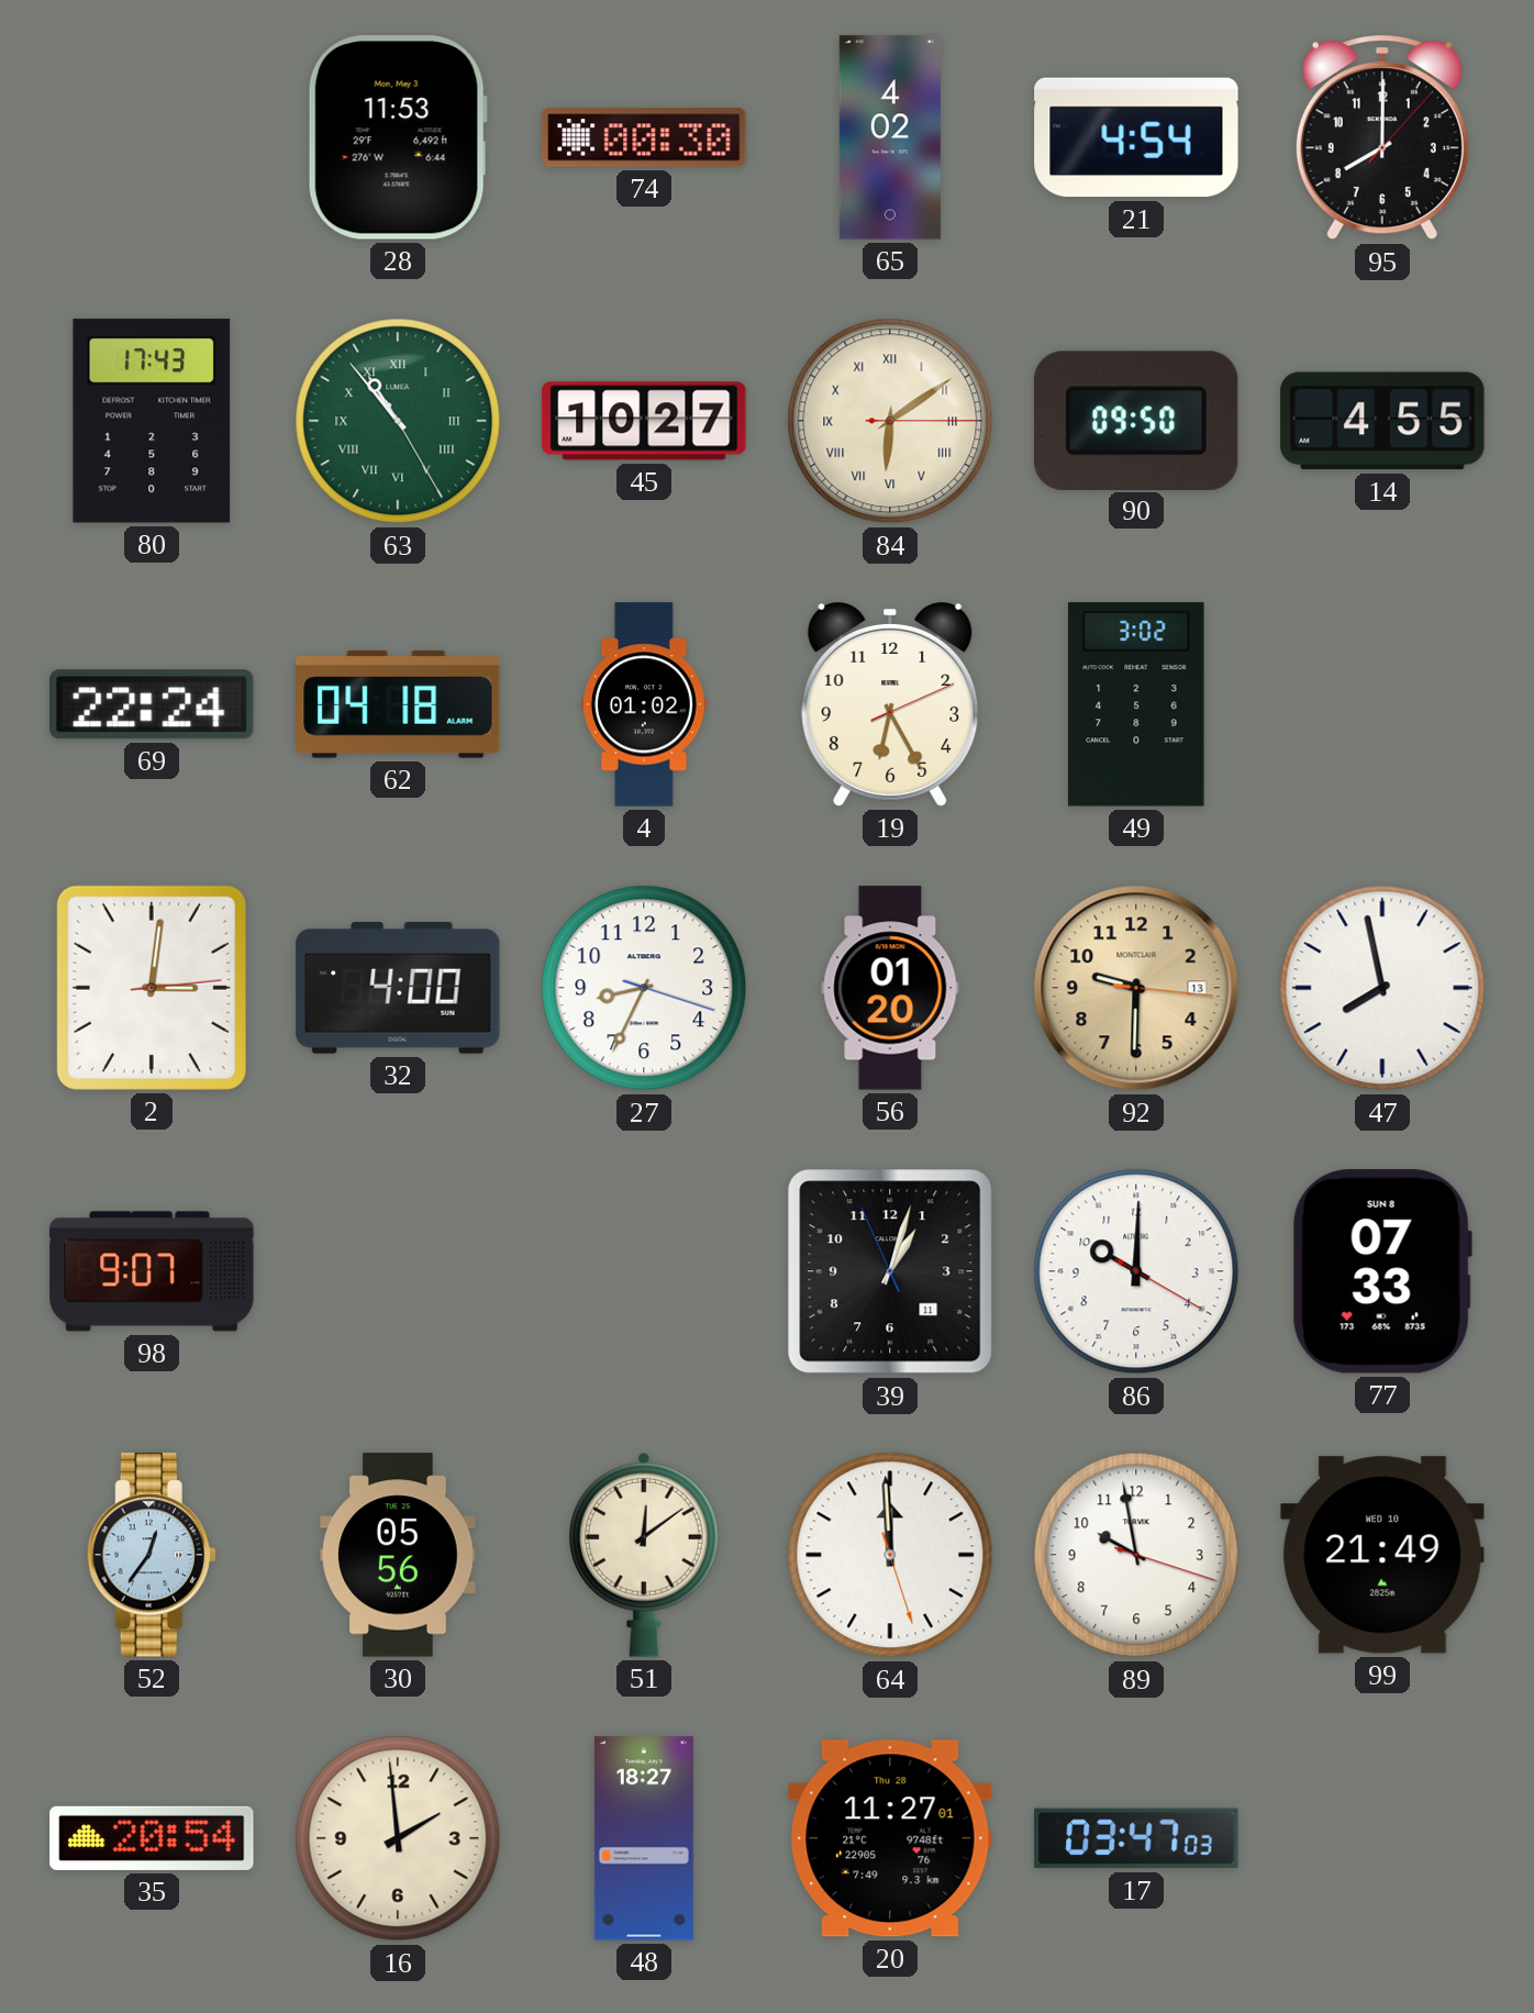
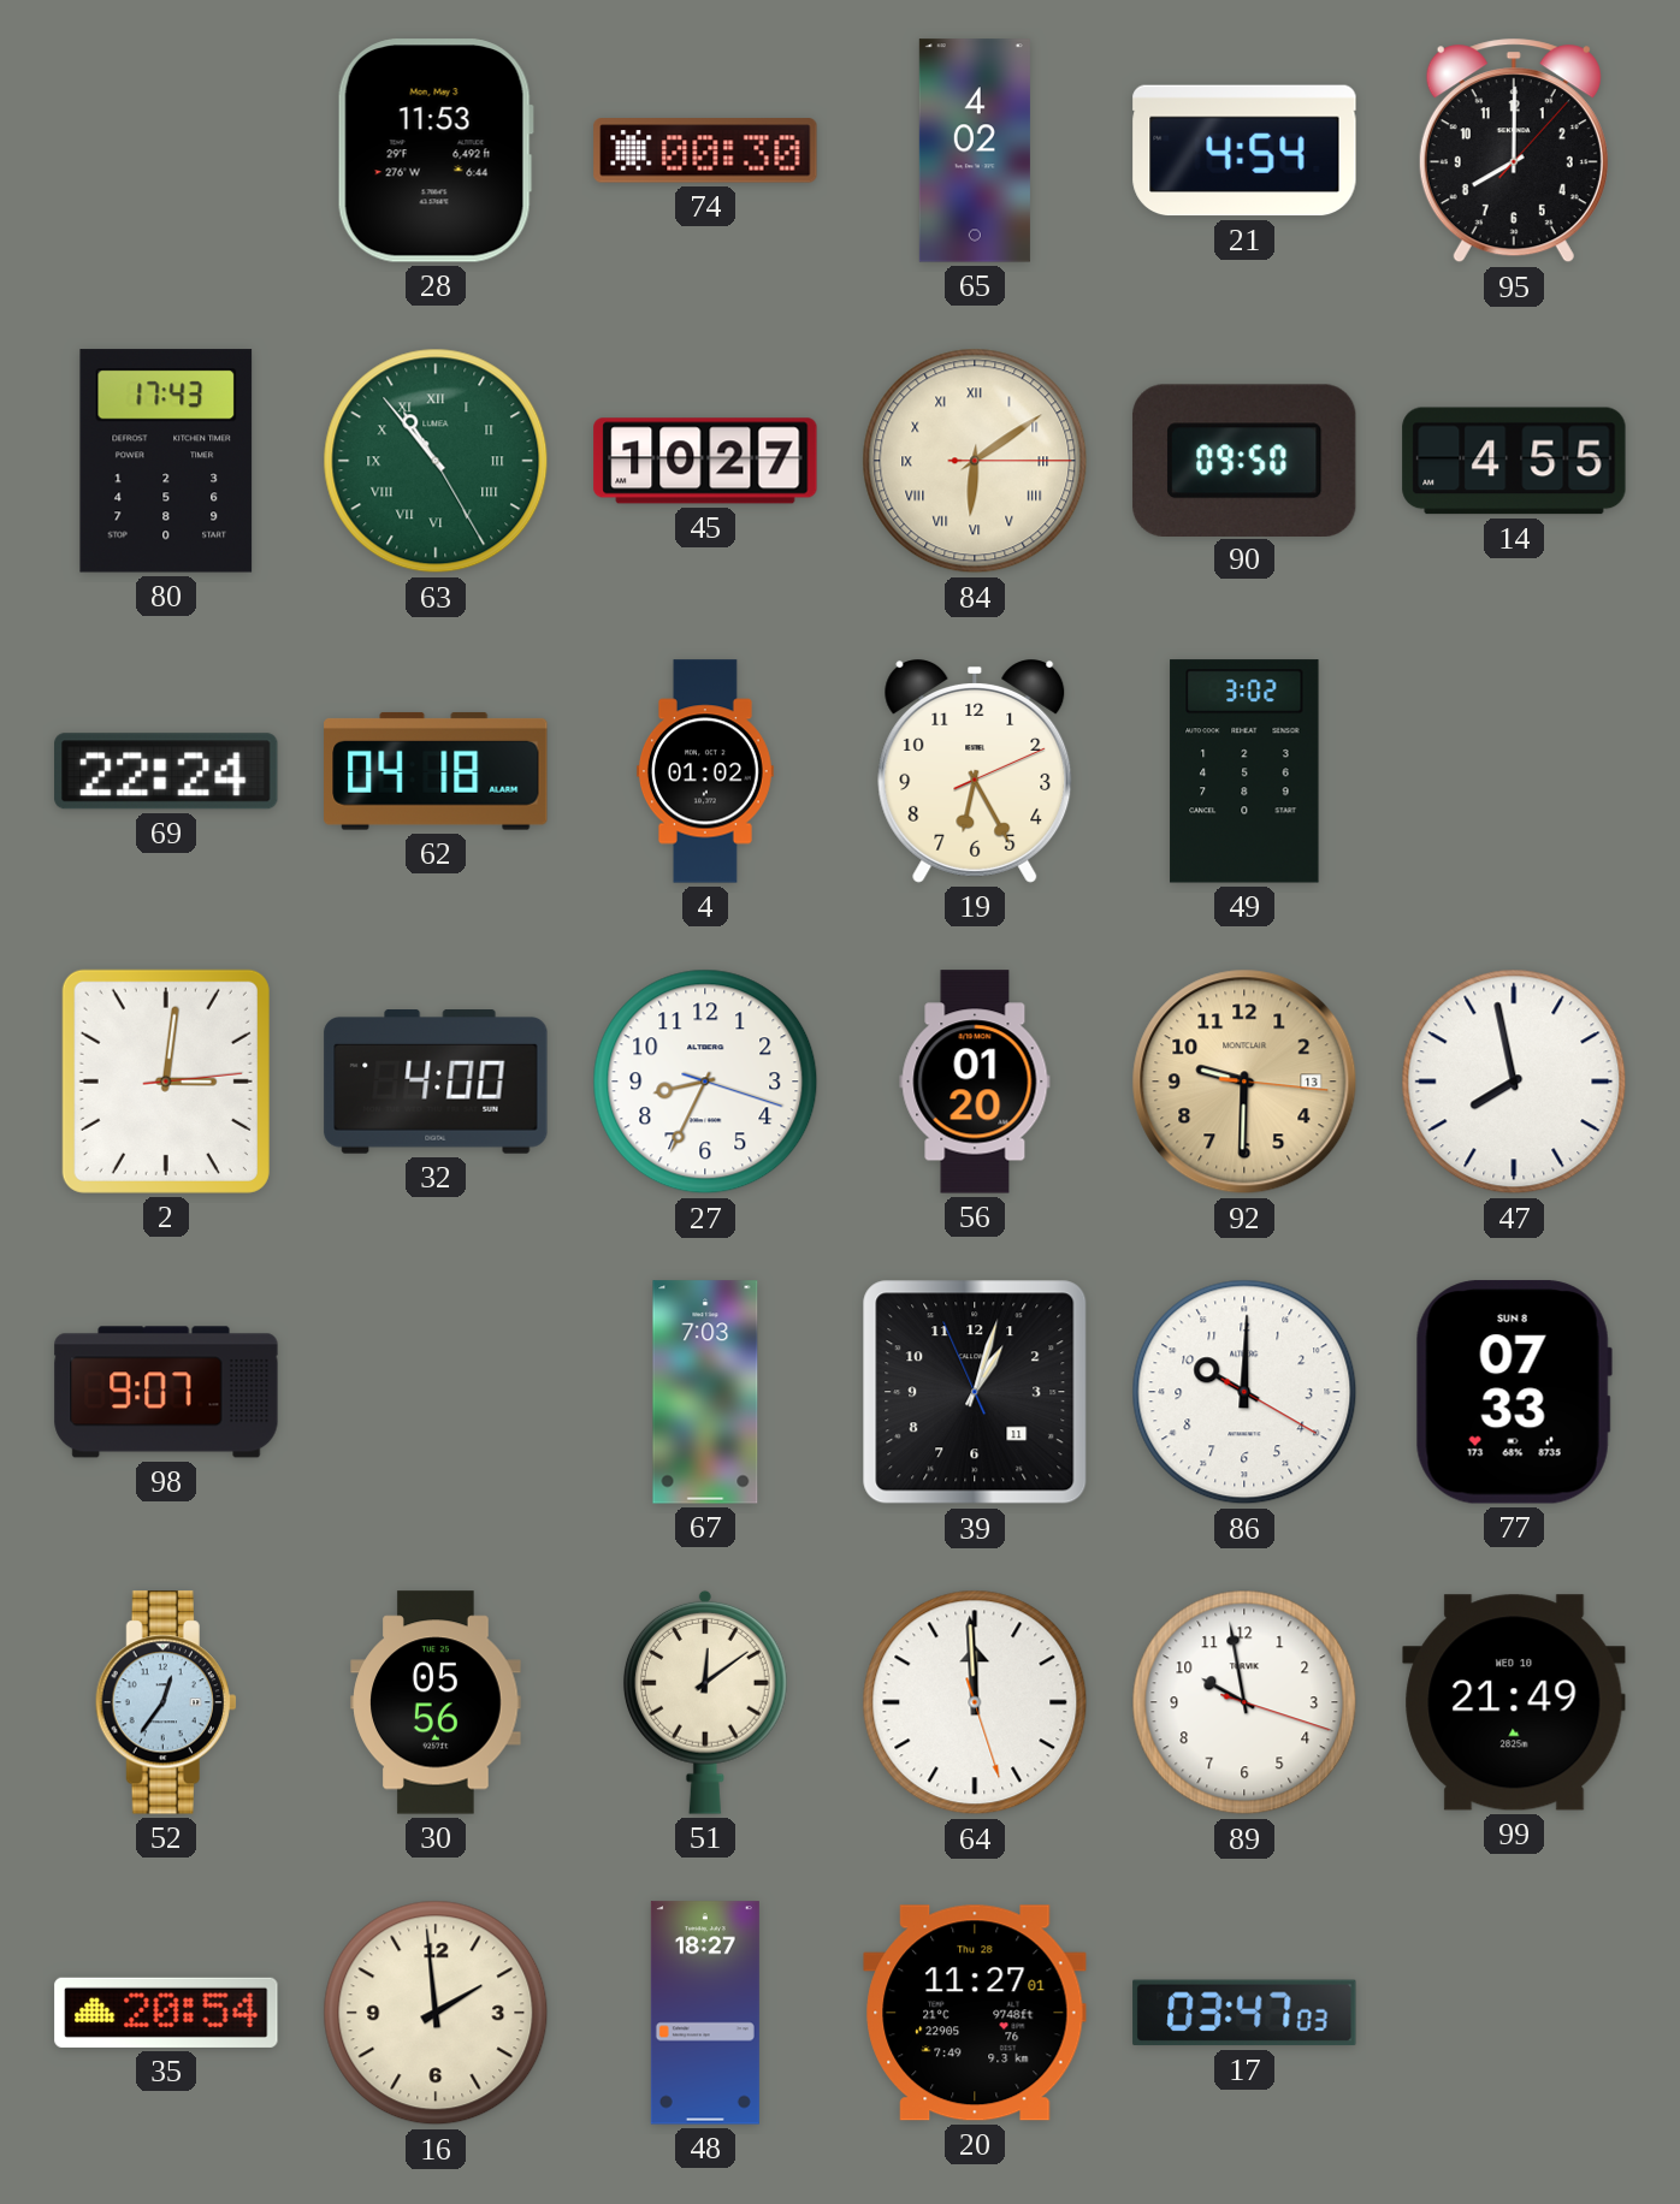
67: none -> 7:03 (705, 1392)
